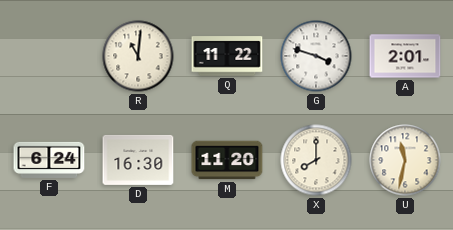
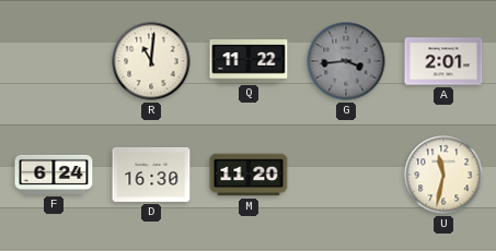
G: 3:48 -> 3:44 (346, 61)
G dial: white -> grey (346, 61)
X: 8:00 -> none (316, 160)
